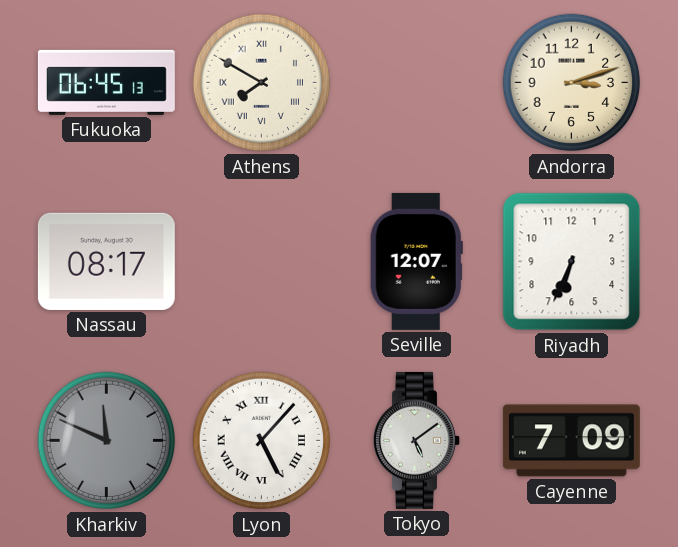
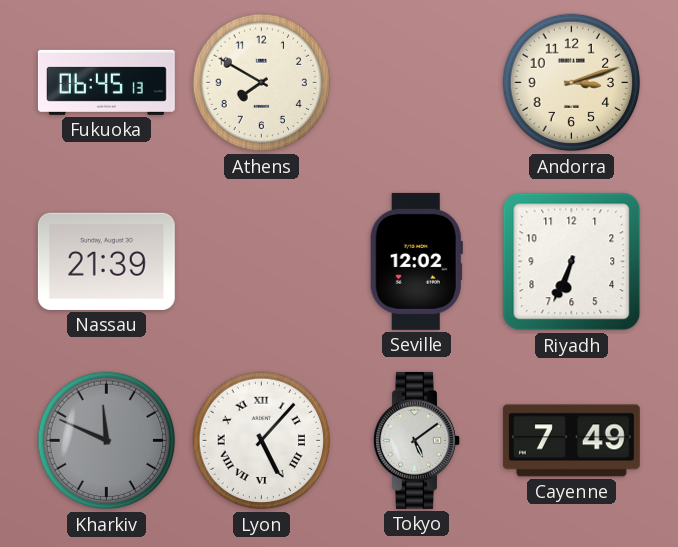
Athens numerals: Roman -> Arabic (262, 83)
Nassau: 08:17 -> 21:39 (106, 261)
Seville: 12:07 -> 12:02 (416, 261)
Cayenne: 7:09 -> 7:49 (571, 441)
